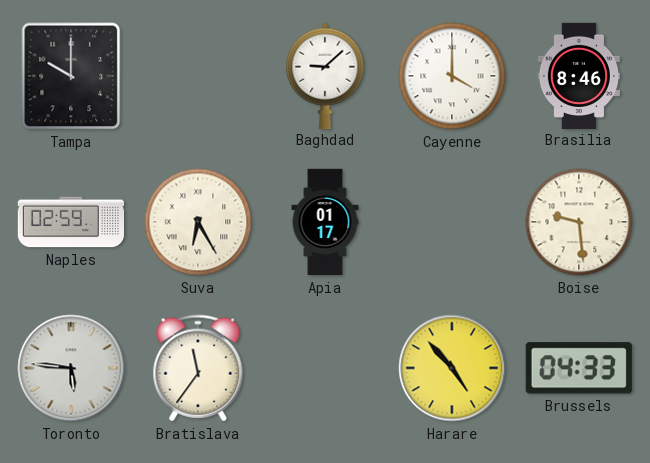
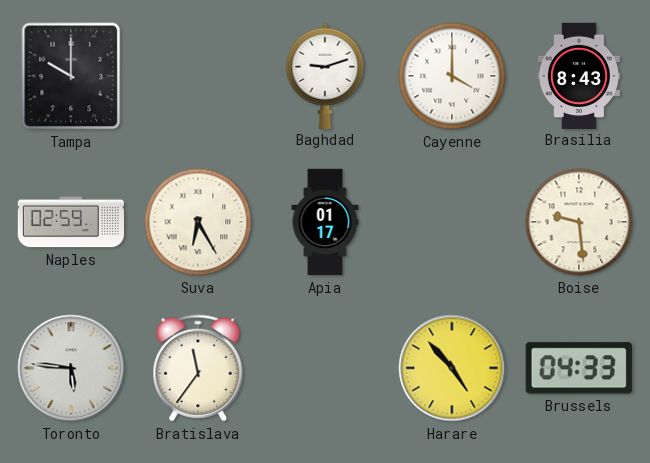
Baghdad: 9:08 -> 9:12 (325, 75)
Brasilia: 8:46 -> 8:43 (579, 75)
